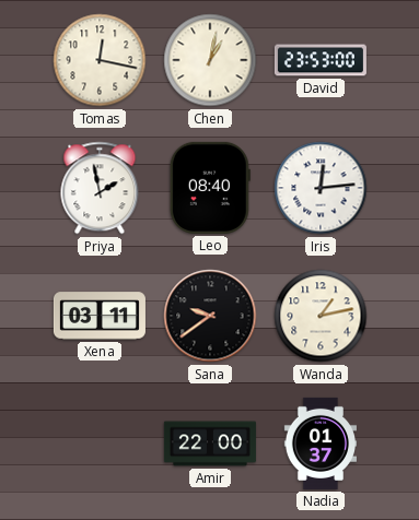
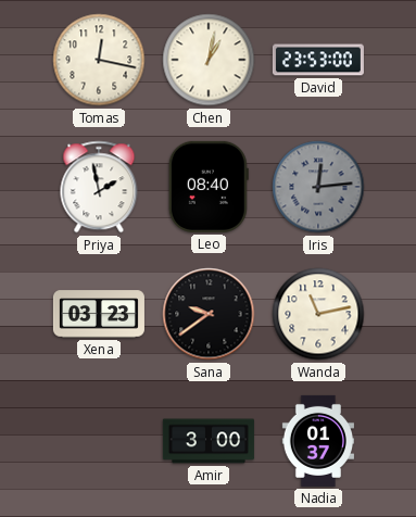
Iris dial: white -> grey (318, 187)
Xena: 03:11 -> 03:23 (99, 314)
Wanda: 1:13 -> 11:13 (318, 314)
Amir: 22:00 -> 3:00 (209, 441)
